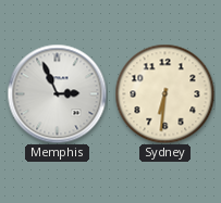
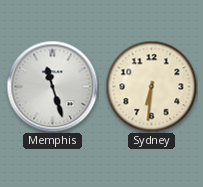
Memphis: 2:56 -> 11:27 (52, 86)
